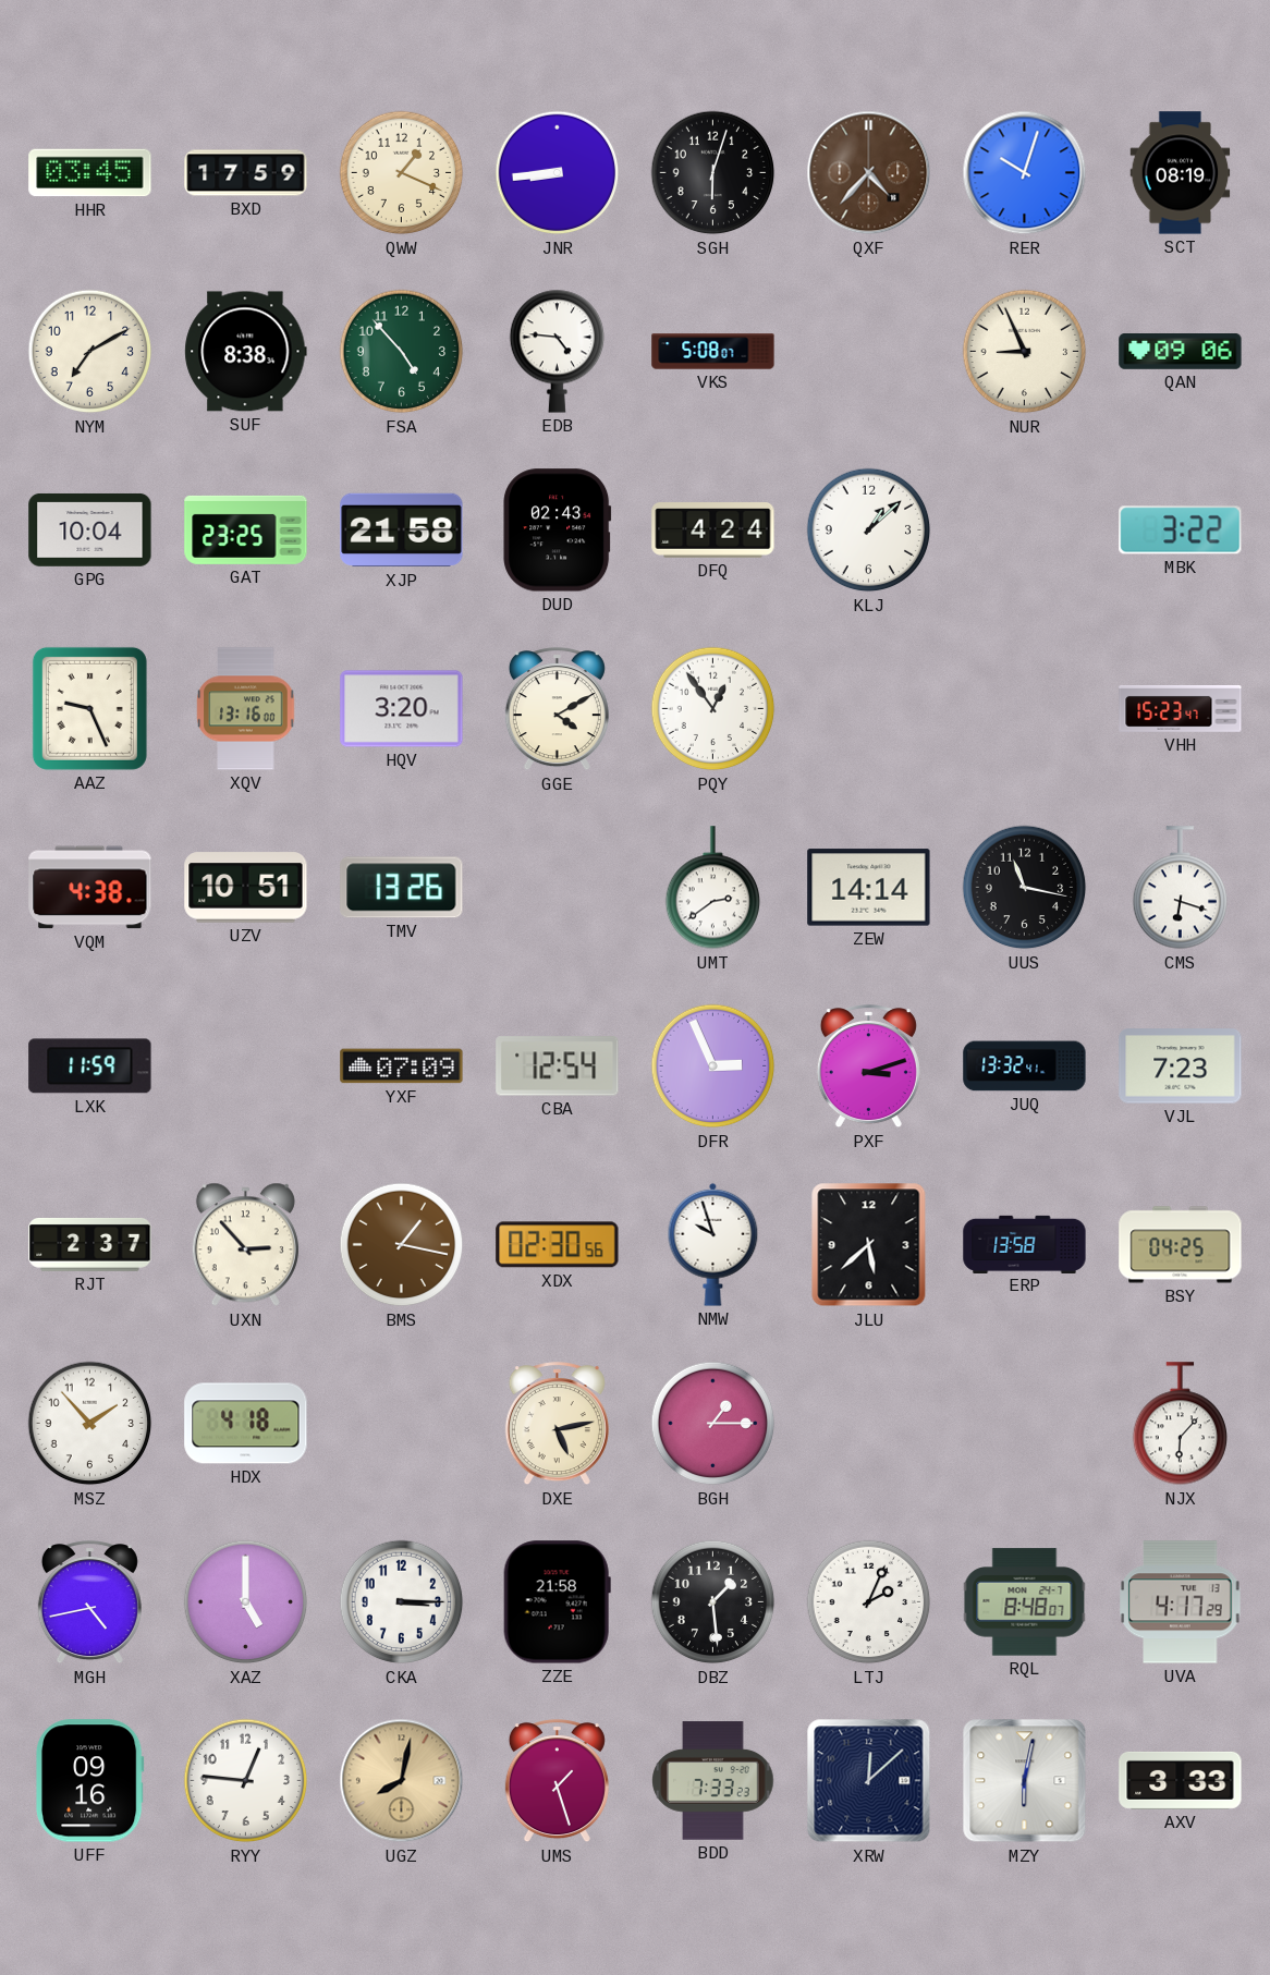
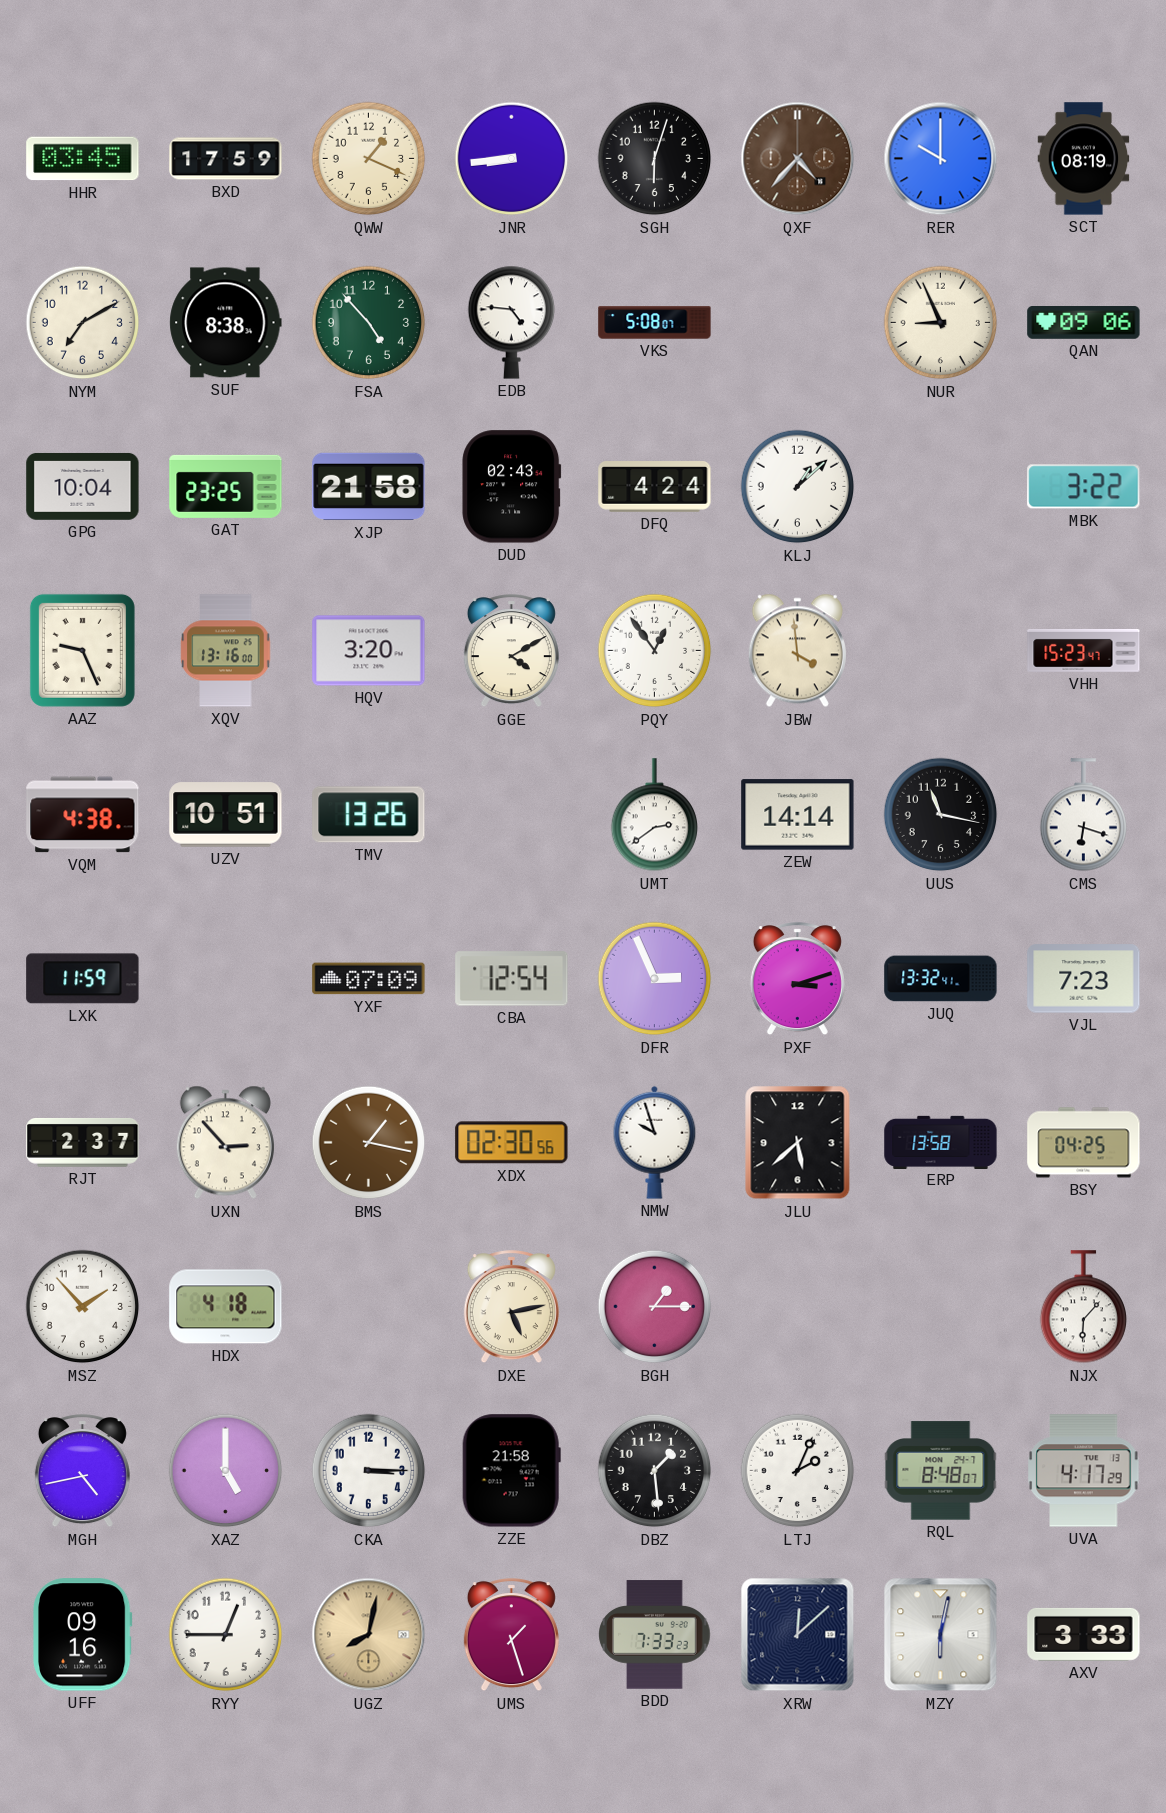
RER: 10:03 -> 10:00 (941, 159)
JBW: none -> 3:59 (797, 651)
RYY: 12:46 -> 12:45 (226, 1635)
